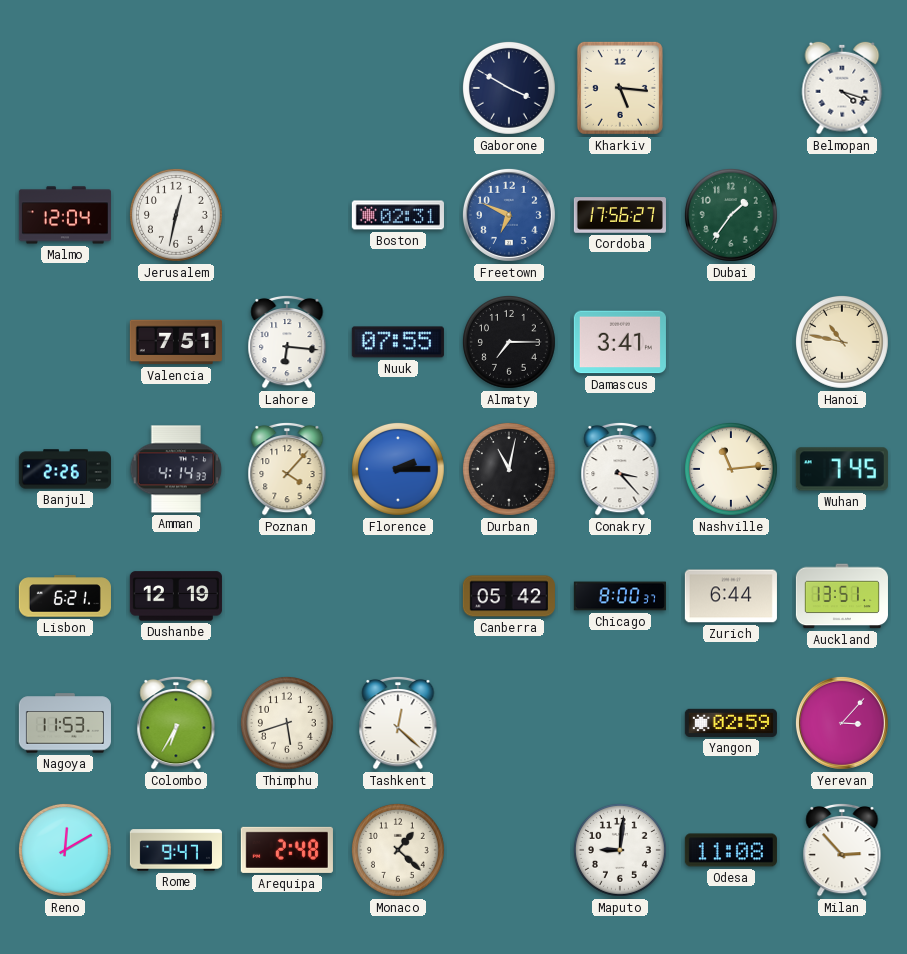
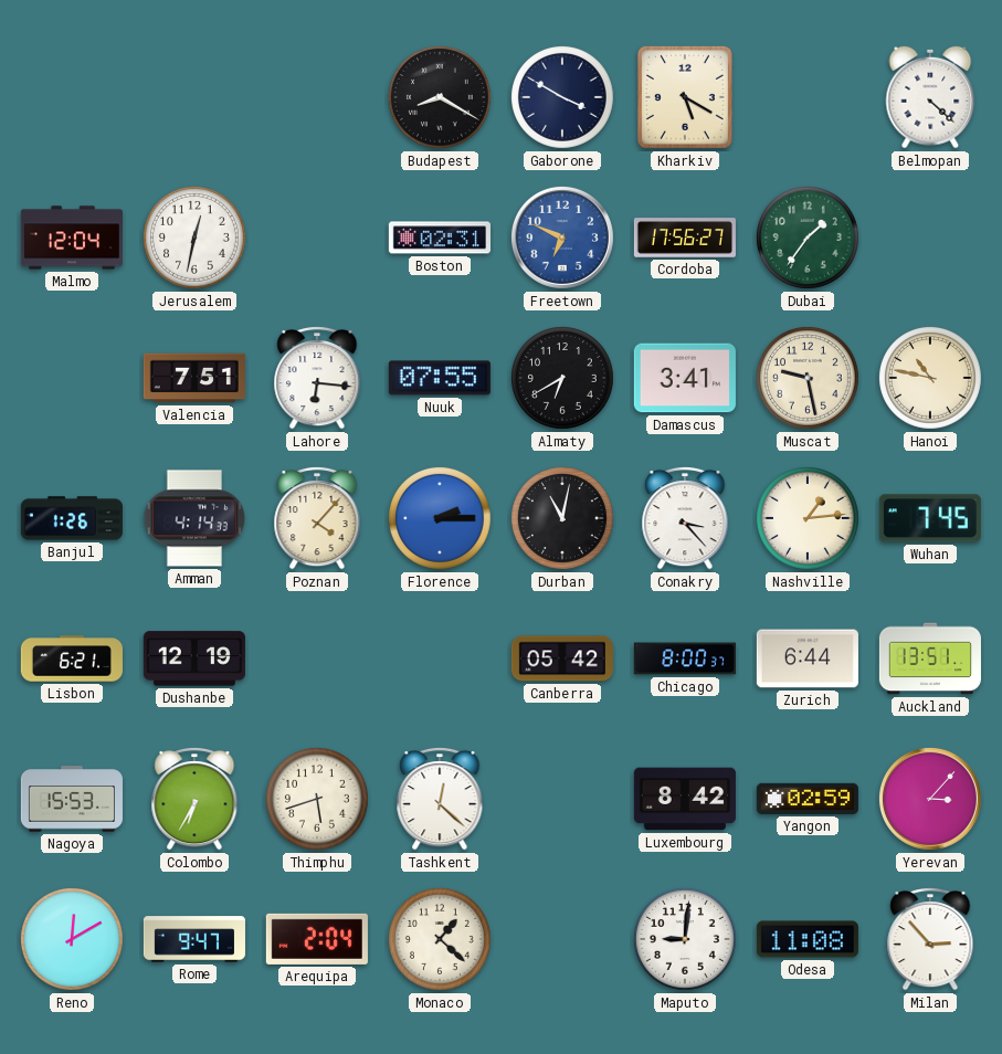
Budapest: none -> 8:20 (440, 97)
Kharkiv: 5:16 -> 5:20 (685, 97)
Belmopan: 4:18 -> 4:22 (930, 97)
Almaty: 7:15 -> 6:40 (562, 378)
Muscat: none -> 9:28 (808, 378)
Banjul: 2:26 -> 1:26 (72, 518)
Nashville: 11:14 -> 1:14 (808, 518)
Nagoya: 11:53 -> 15:53 (72, 799)
Luxembourg: none -> 8:42 (685, 799)
Arequipa: 2:48 -> 2:04 (317, 939)
